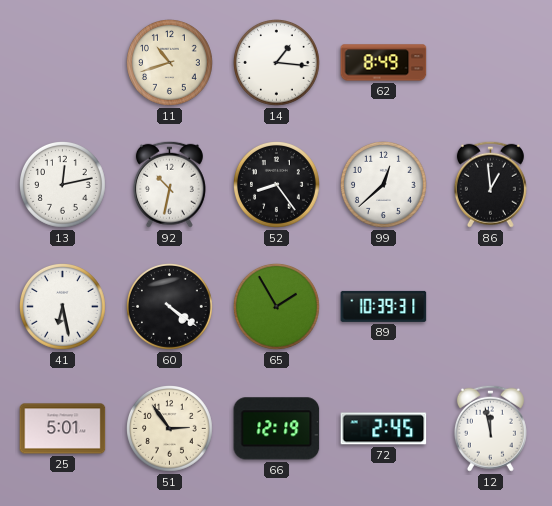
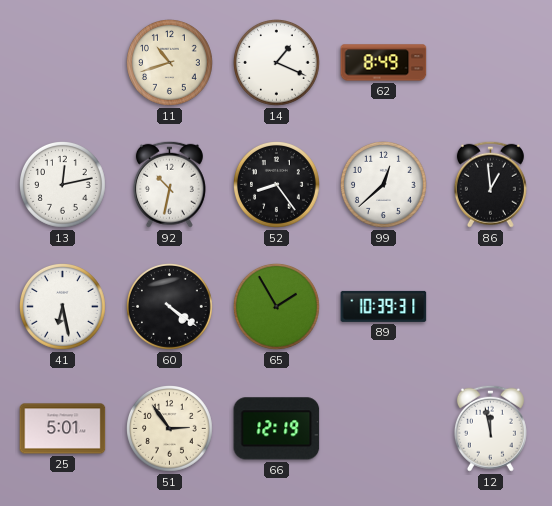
14: 1:16 -> 1:19 (277, 63)
72: 2:45 -> none (384, 429)
